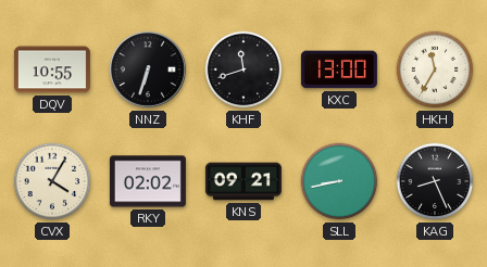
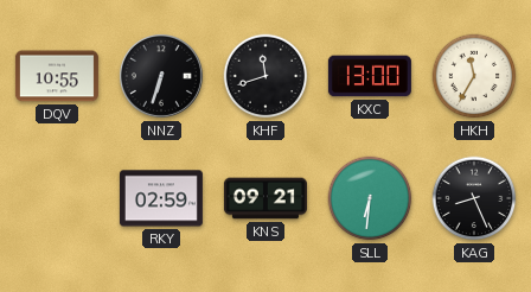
CVX: 4:05 -> none (52, 181)
RKY: 02:02 -> 02:59 (161, 198)
SLL: 8:43 -> 6:31 (370, 198)
